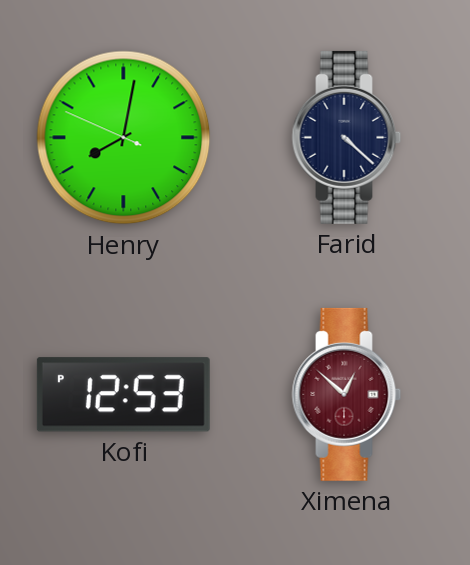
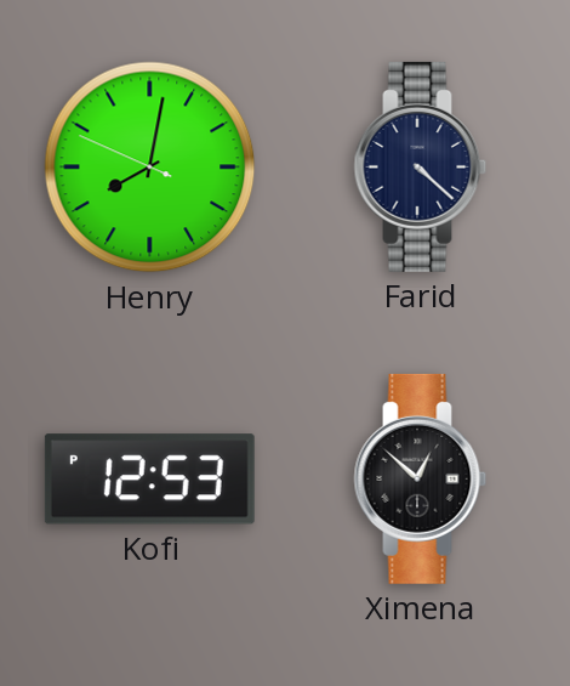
Ximena dial: burgundy -> black (421, 478)
